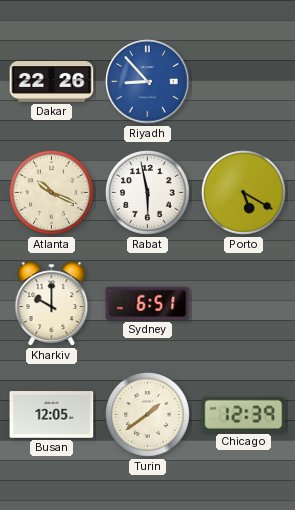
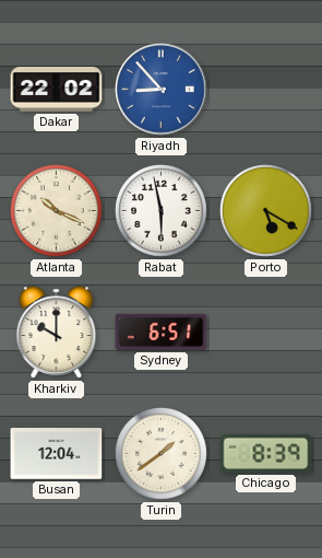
Dakar: 22:26 -> 22:02 (57, 90)
Busan: 12:05 -> 12:04 (57, 454)
Chicago: 12:39 -> 8:39 (266, 453)
